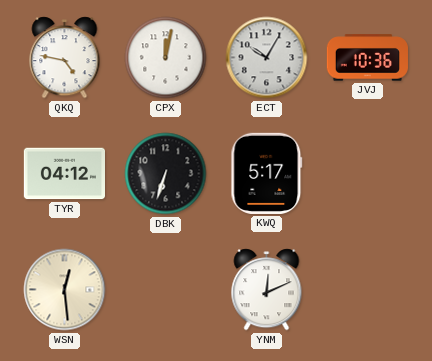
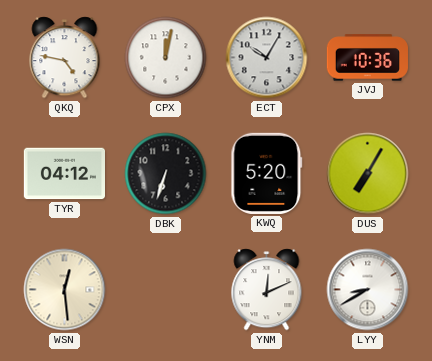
KWQ: 5:17 -> 5:20 (267, 173)
DUS: none -> 7:05 (368, 174)
LYY: none -> 8:40 (368, 290)
